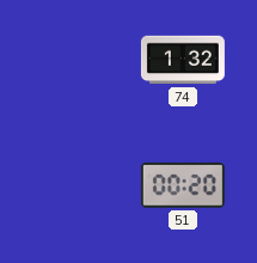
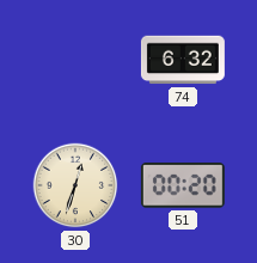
74: 1:32 -> 6:32 (183, 60)
30: none -> 12:33 (75, 185)
